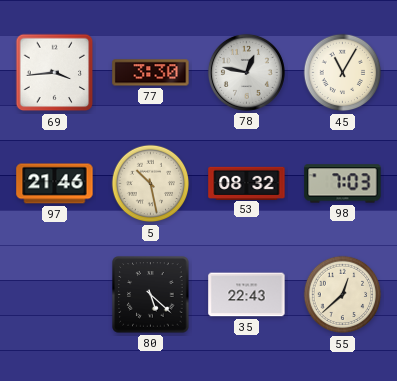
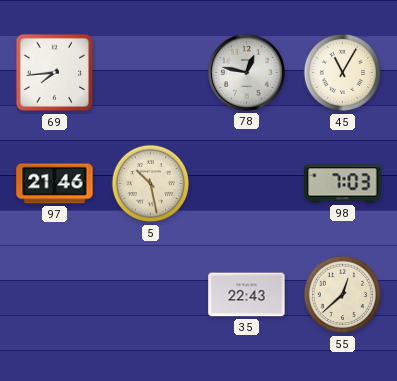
69: 3:44 -> 7:44 (55, 73)
77: 3:30 -> none (151, 73)
53: 08:32 -> none (247, 183)
80: 5:22 -> none (151, 295)
